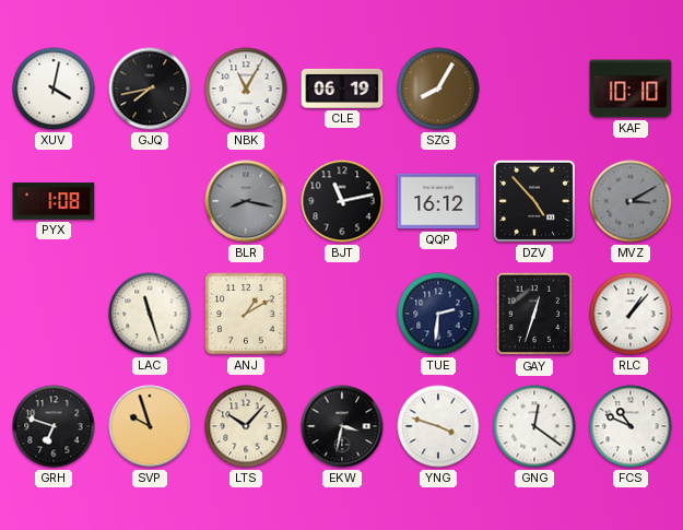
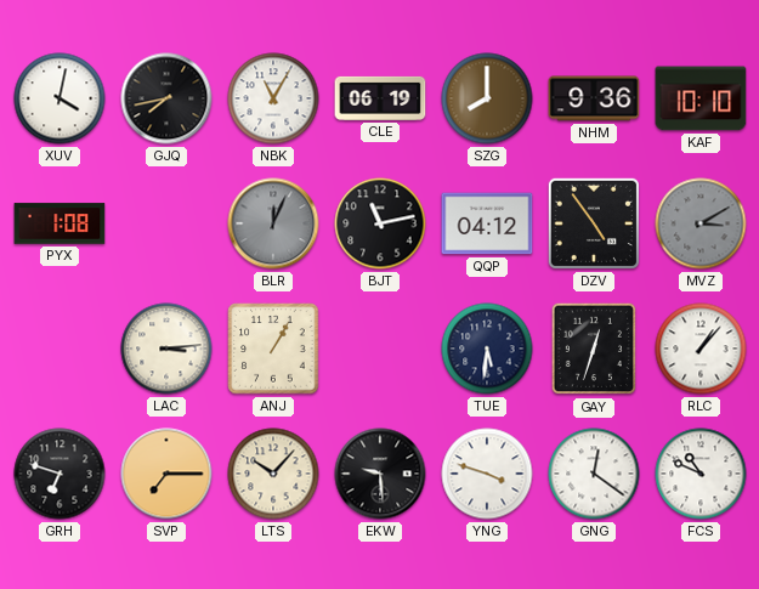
SZG: 8:05 -> 8:00 (487, 98)
NHM: none -> 9:36 (594, 98)
BLR: 8:17 -> 12:04 (273, 223)
QQP: 16:12 -> 04:12 (487, 223)
DZV: 4:53 -> 4:54 (594, 223)
LAC: 11:27 -> 3:14 (166, 349)
ANJ: 1:10 -> 1:05 (273, 349)
TUE: 2:31 -> 5:31 (487, 349)
SVP: 9:57 -> 7:15 (166, 474)
EKW: 3:32 -> 9:29 (380, 474)
